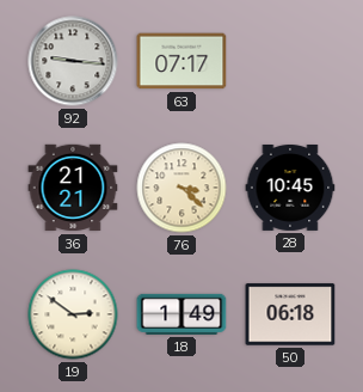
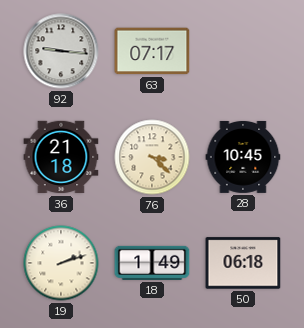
36: 21:21 -> 21:18 (61, 157)
19: 2:51 -> 2:12 (61, 263)
